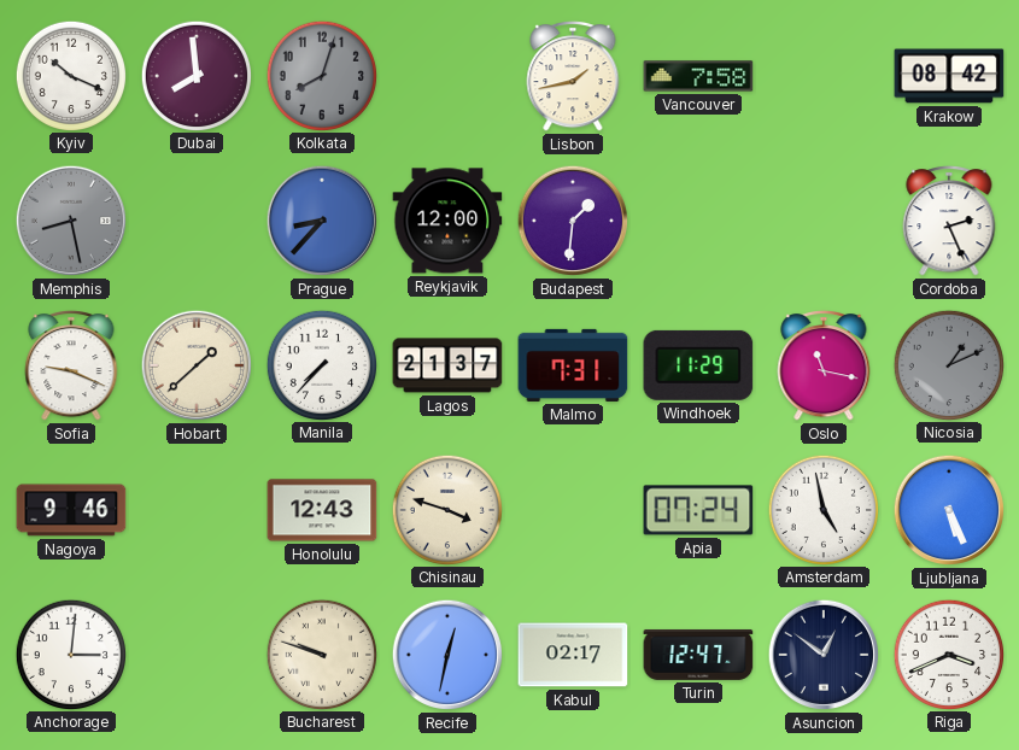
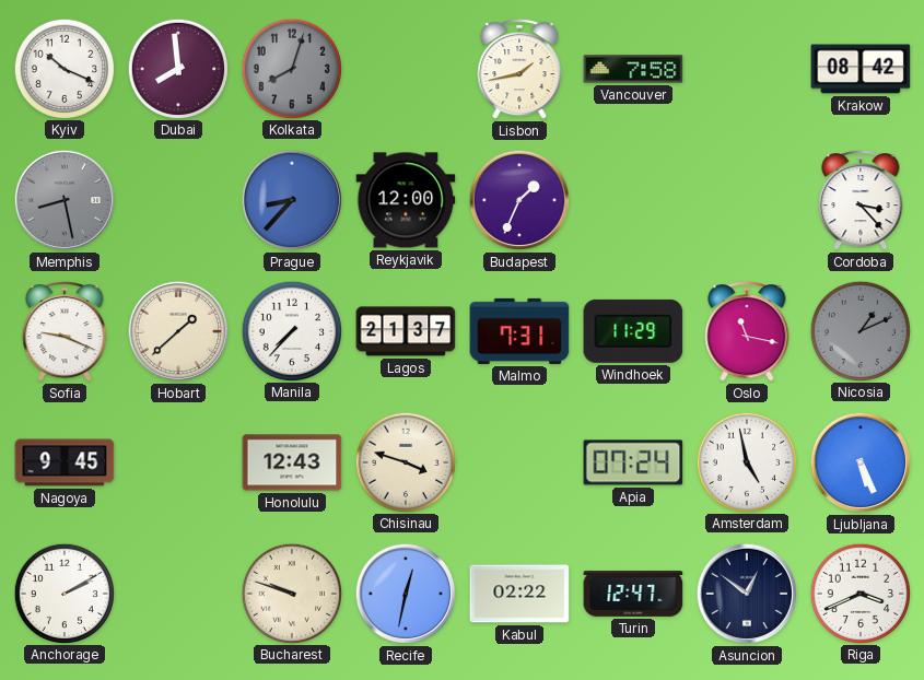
Budapest: 1:31 -> 1:34 (519, 200)
Cordoba: 2:26 -> 3:23 (861, 201)
Nagoya: 9:46 -> 9:45 (65, 462)
Anchorage: 3:01 -> 2:10 (63, 593)
Kabul: 02:17 -> 02:22 (519, 594)
